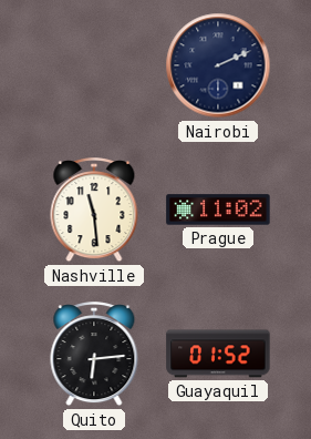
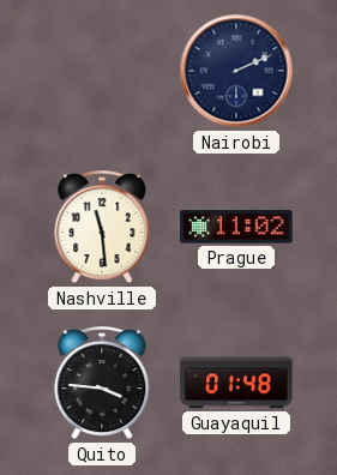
Quito: 6:14 -> 3:46 (102, 384)
Guayaquil: 01:52 -> 01:48 (236, 383)
